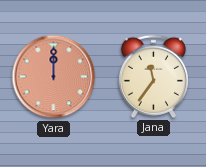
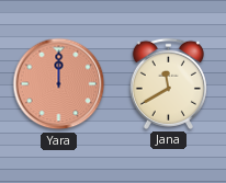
Jana: 11:36 -> 11:40 (168, 83)
